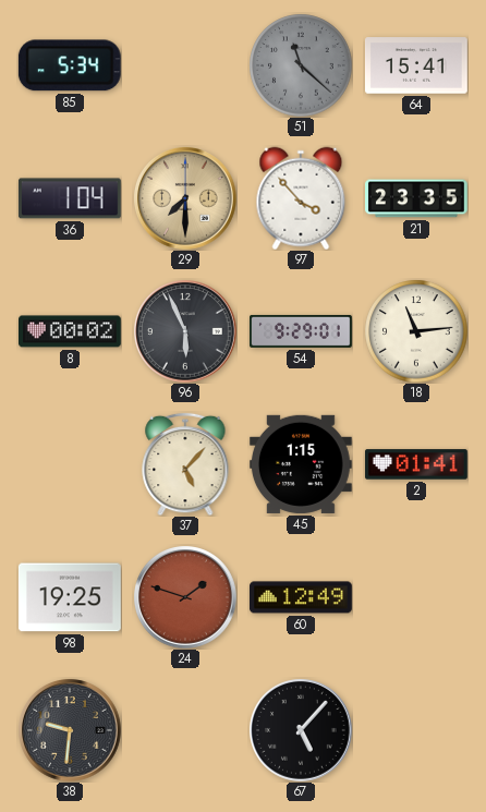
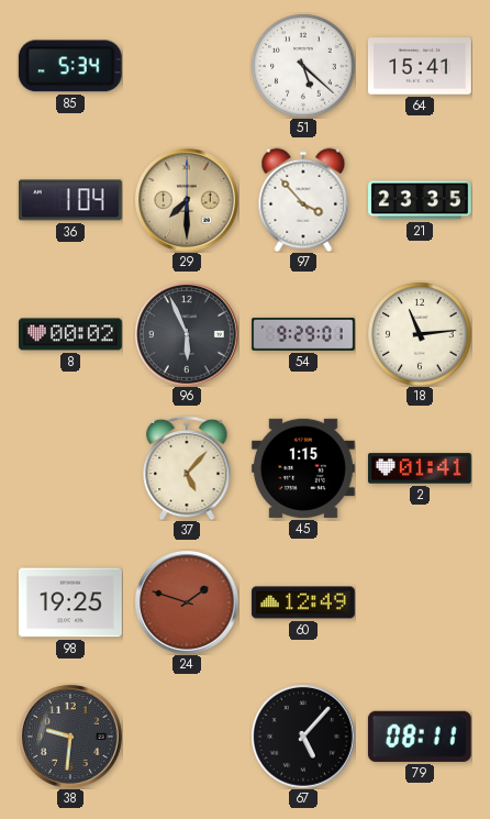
51: 11:22 -> 5:22 (303, 66)
51 dial: grey -> white (303, 66)
79: none -> 08:11 (420, 737)
